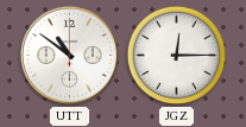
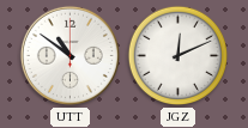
JGZ: 12:15 -> 12:11 (179, 56)
